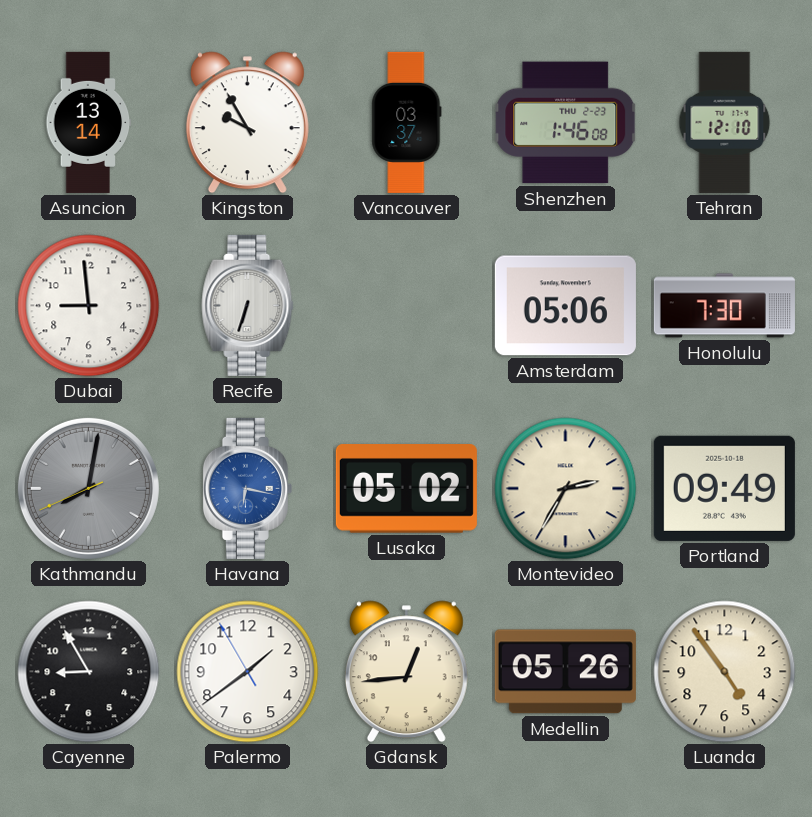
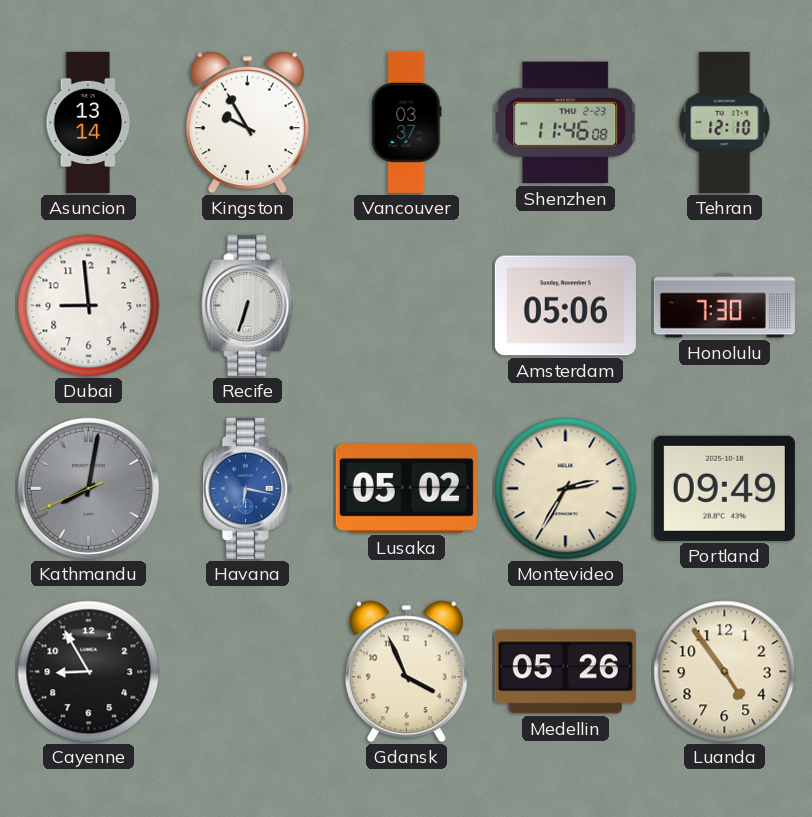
Shenzhen: 1:46 -> 11:46 (566, 123)
Palermo: 1:38 -> none (248, 672)
Gdansk: 12:44 -> 3:56 (406, 672)
